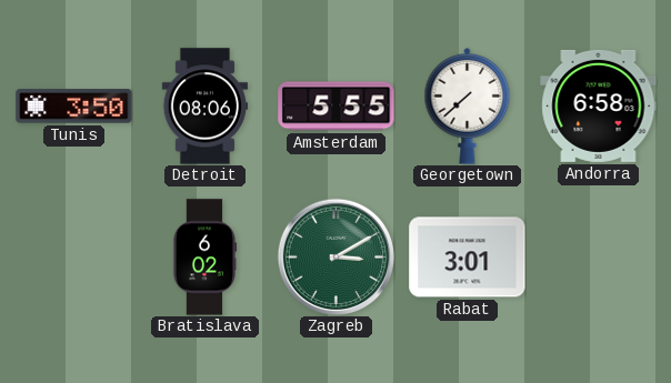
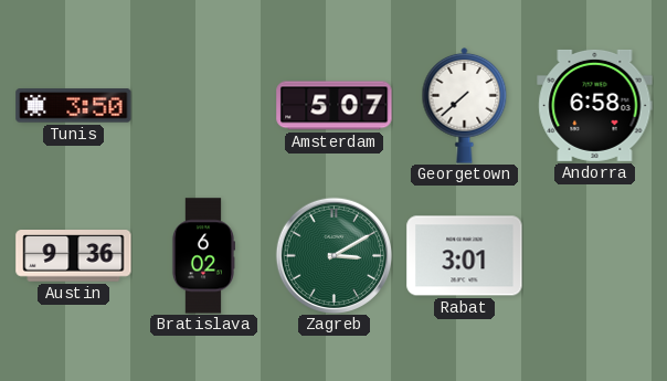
Detroit: 08:06 -> none (204, 107)
Amsterdam: 5:55 -> 5:07 (335, 106)
Austin: none -> 9:36 (74, 256)
